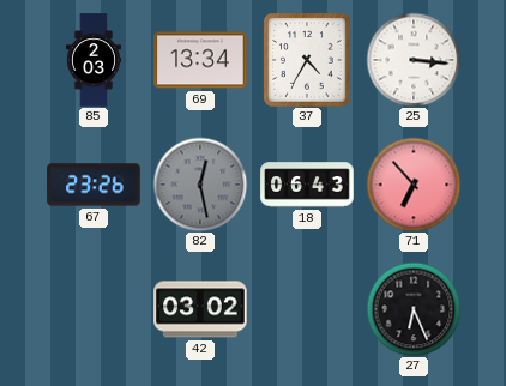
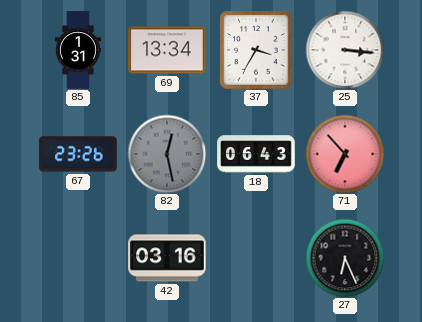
85: 2:03 -> 1:31 (77, 50)
37: 4:35 -> 3:35 (256, 50)
42: 03:02 -> 03:16 (167, 258)
